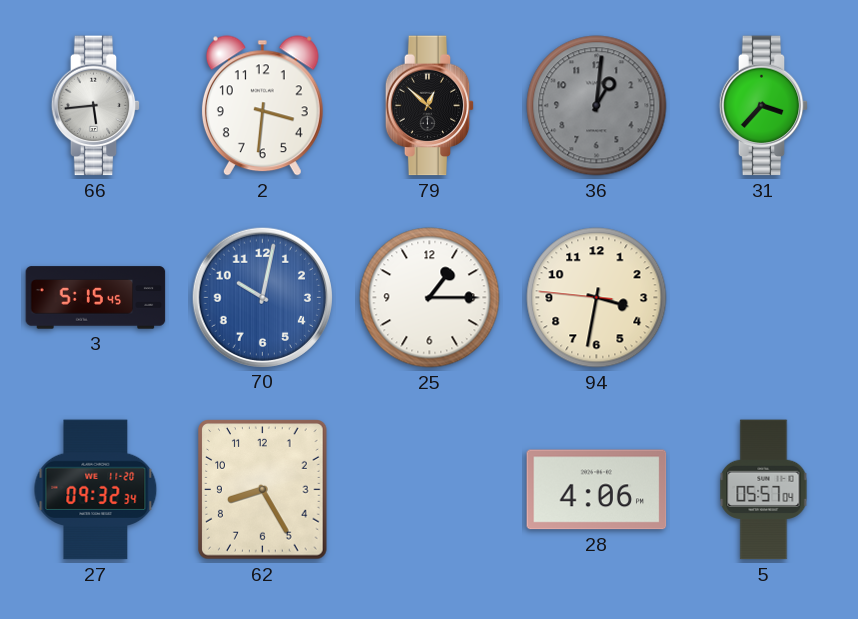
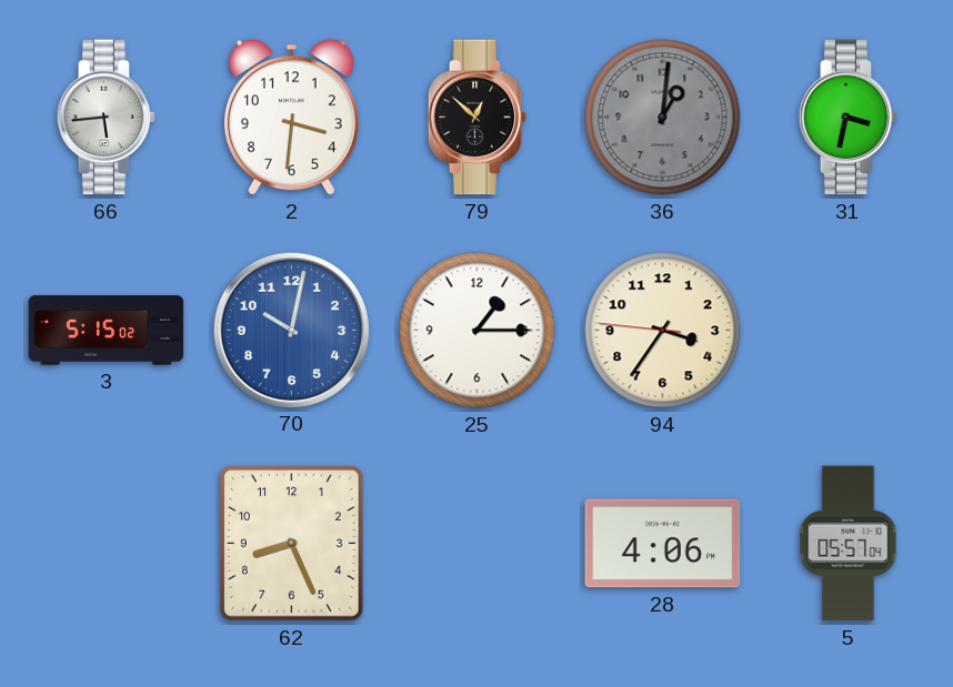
31: 3:37 -> 3:32 (849, 118)
3: 5:15:45 -> 5:15:02 (107, 331)
94: 3:31 -> 3:35 (663, 331)
27: 09:32 -> none (96, 490)
62: 8:25 -> 8:26 (292, 544)
